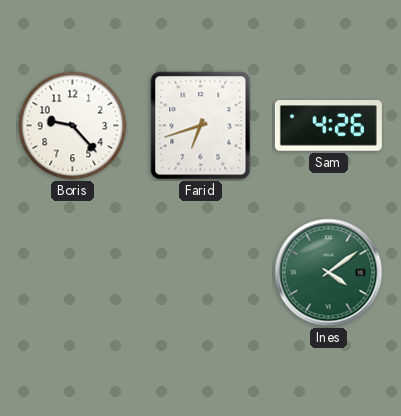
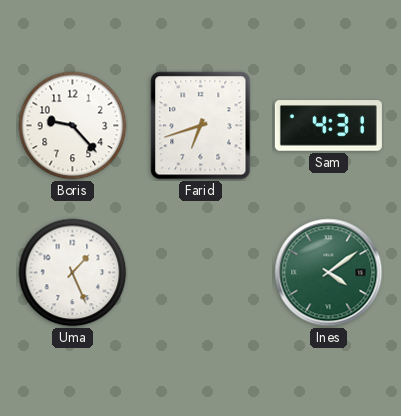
Sam: 4:26 -> 4:31 (328, 126)
Uma: none -> 1:26 (73, 273)
